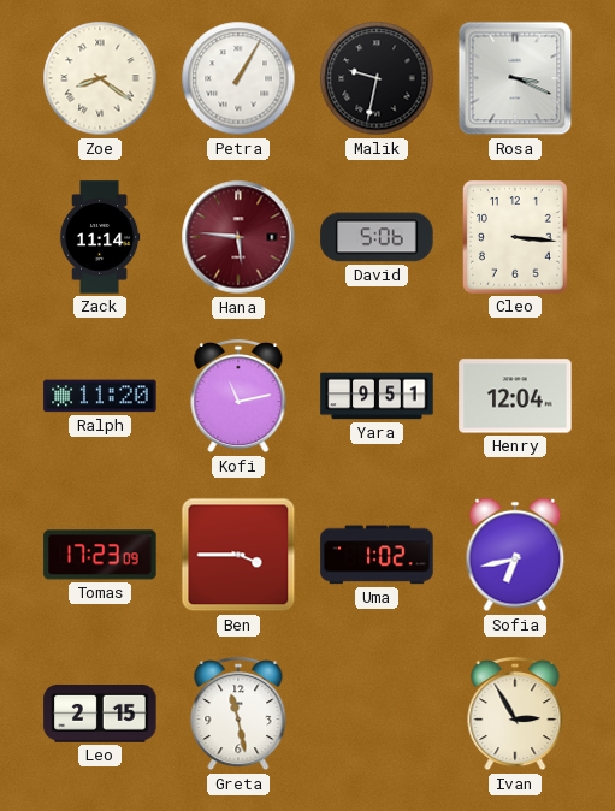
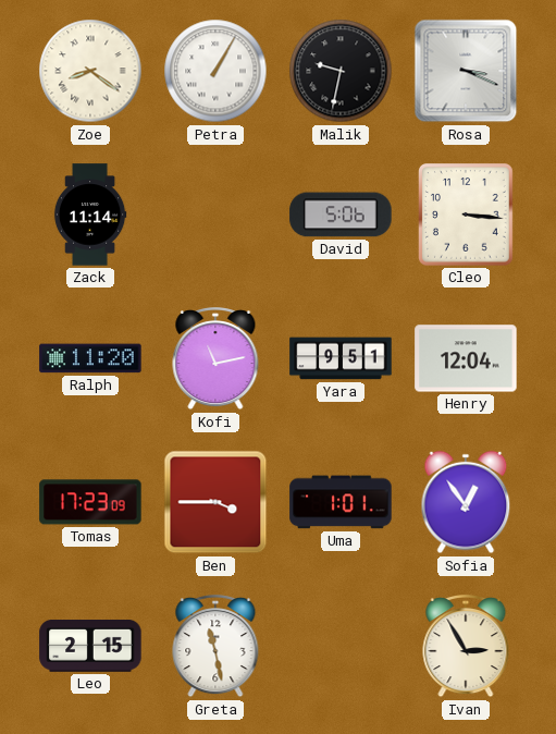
Hana: 5:46 -> none (238, 237)
Uma: 1:02 -> 1:01 (341, 502)
Sofia: 6:43 -> 12:54 (466, 502)
